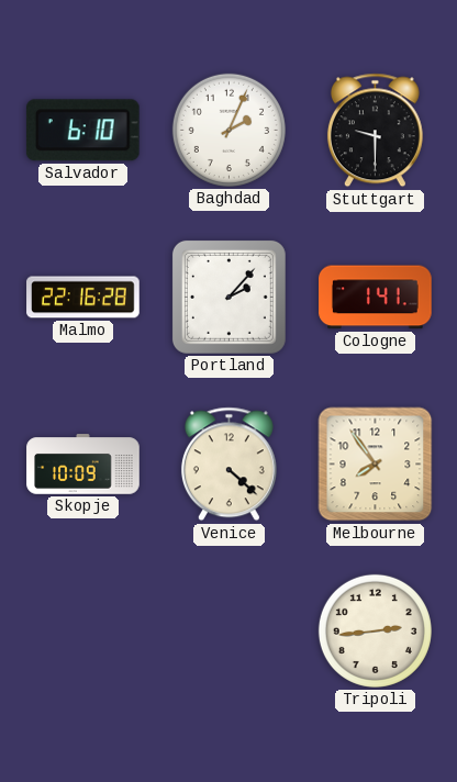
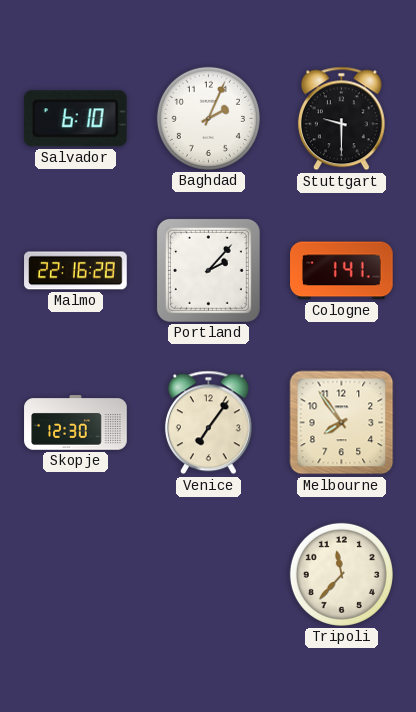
Skopje: 10:09 -> 12:30 (76, 423)
Venice: 4:22 -> 7:06 (208, 423)
Tripoli: 2:44 -> 11:37 (341, 574)
